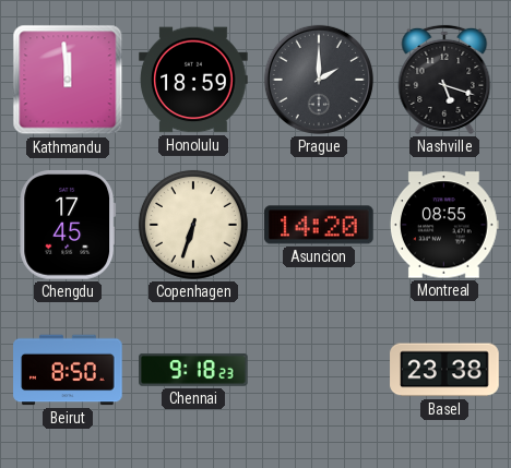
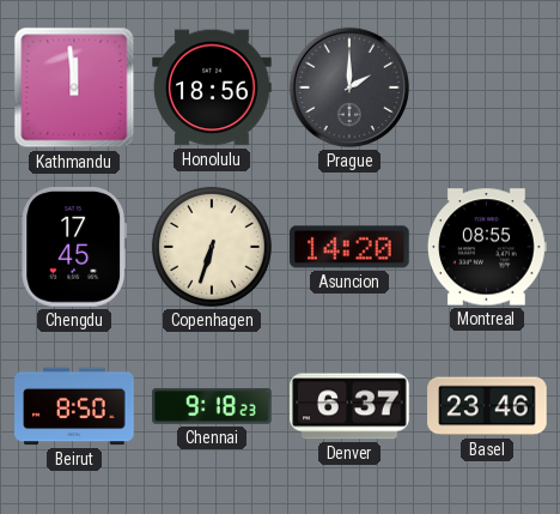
Honolulu: 18:59 -> 18:56 (212, 87)
Nashville: 5:18 -> none (444, 80)
Denver: none -> 6:37 (349, 406)
Basel: 23:38 -> 23:46 (487, 406)
